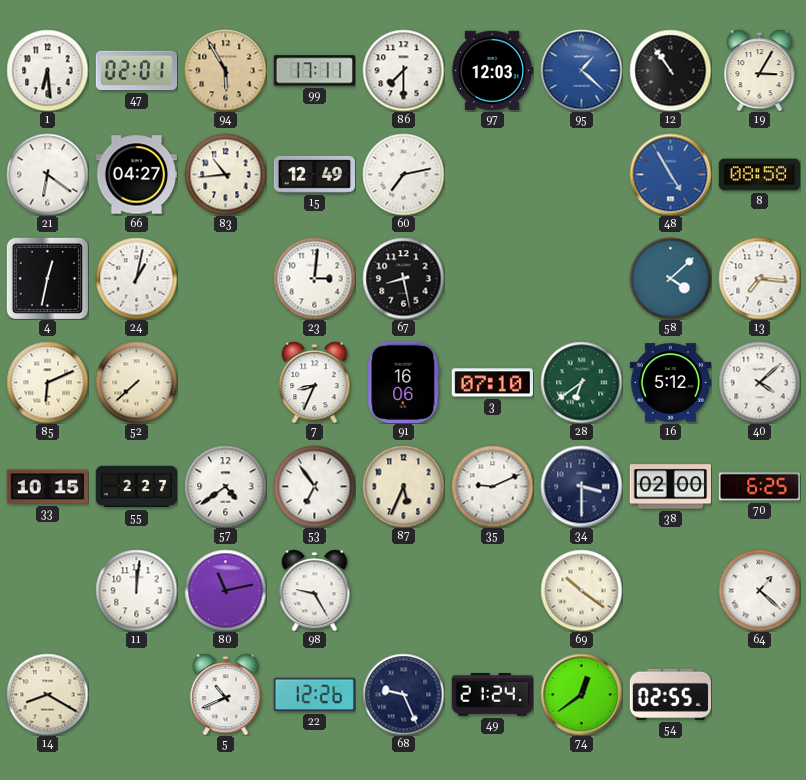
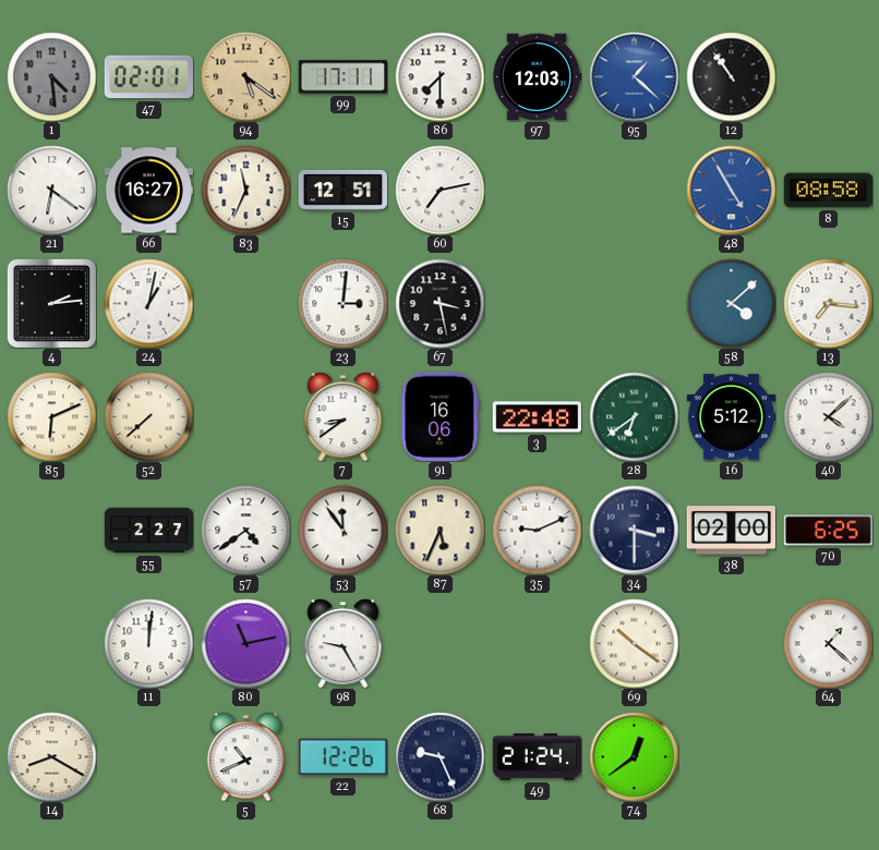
1: 6:29 -> 4:29 (51, 76)
1 dial: white -> grey (51, 76)
94: 5:55 -> 5:21 (245, 76)
19: 3:05 -> none (760, 70)
66: 04:27 -> 16:27 (148, 191)
83: 10:44 -> 11:34 (245, 190)
15: 12:49 -> 12:51 (342, 190)
4: 12:32 -> 2:14 (51, 303)
67: 8:28 -> 3:28 (439, 303)
7: 8:34 -> 8:39 (344, 416)
3: 07:10 -> 22:48 (537, 417)
33: 10:15 -> none (47, 487)
53: 6:54 -> 11:54 (342, 530)
54: 02:55 -> none (670, 694)
